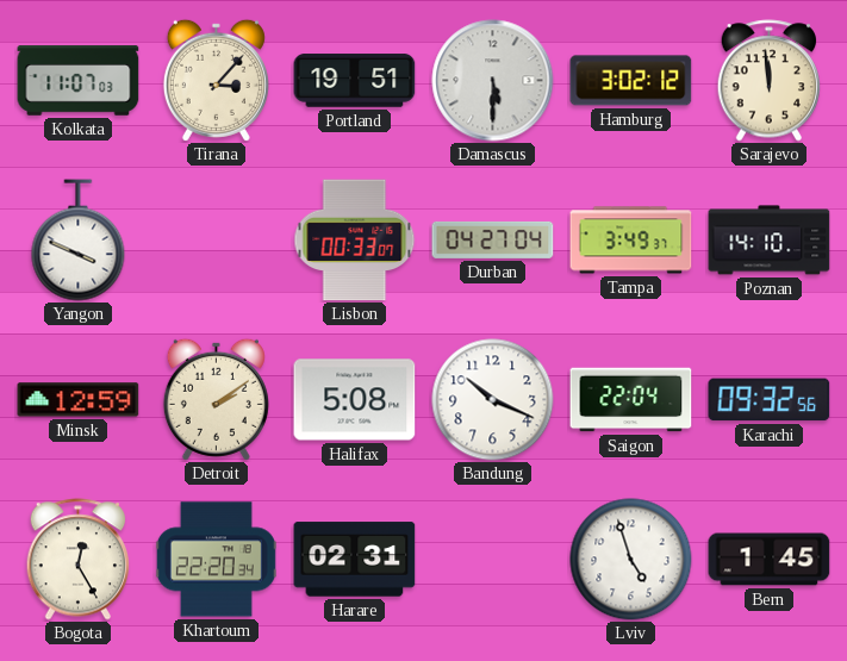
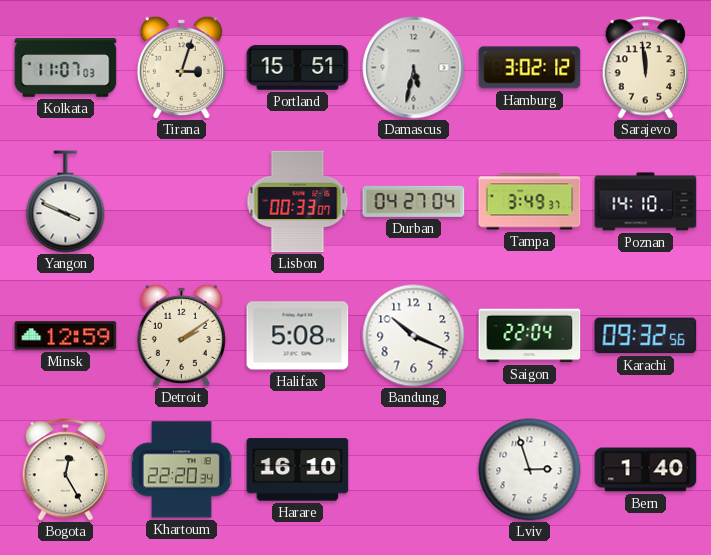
Tirana: 3:07 -> 3:03 (181, 67)
Portland: 19:51 -> 15:51 (298, 68)
Damascus: 5:30 -> 5:32 (414, 68)
Harare: 02:31 -> 16:10 (298, 470)
Lviv: 4:57 -> 2:57 (530, 470)
Bern: 1:45 -> 1:40 (646, 470)
